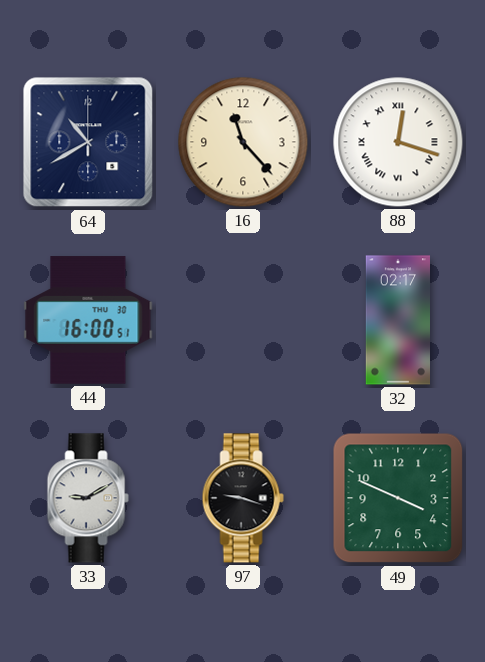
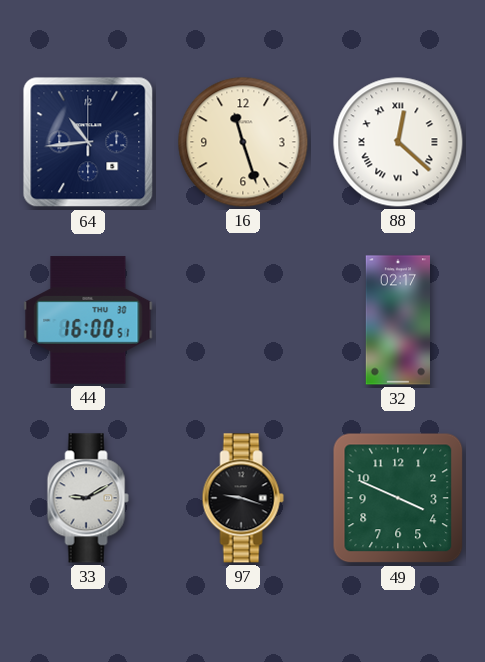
64: 10:40 -> 10:44 (88, 142)
16: 11:23 -> 11:27 (243, 142)
88: 12:18 -> 12:22 (398, 142)
